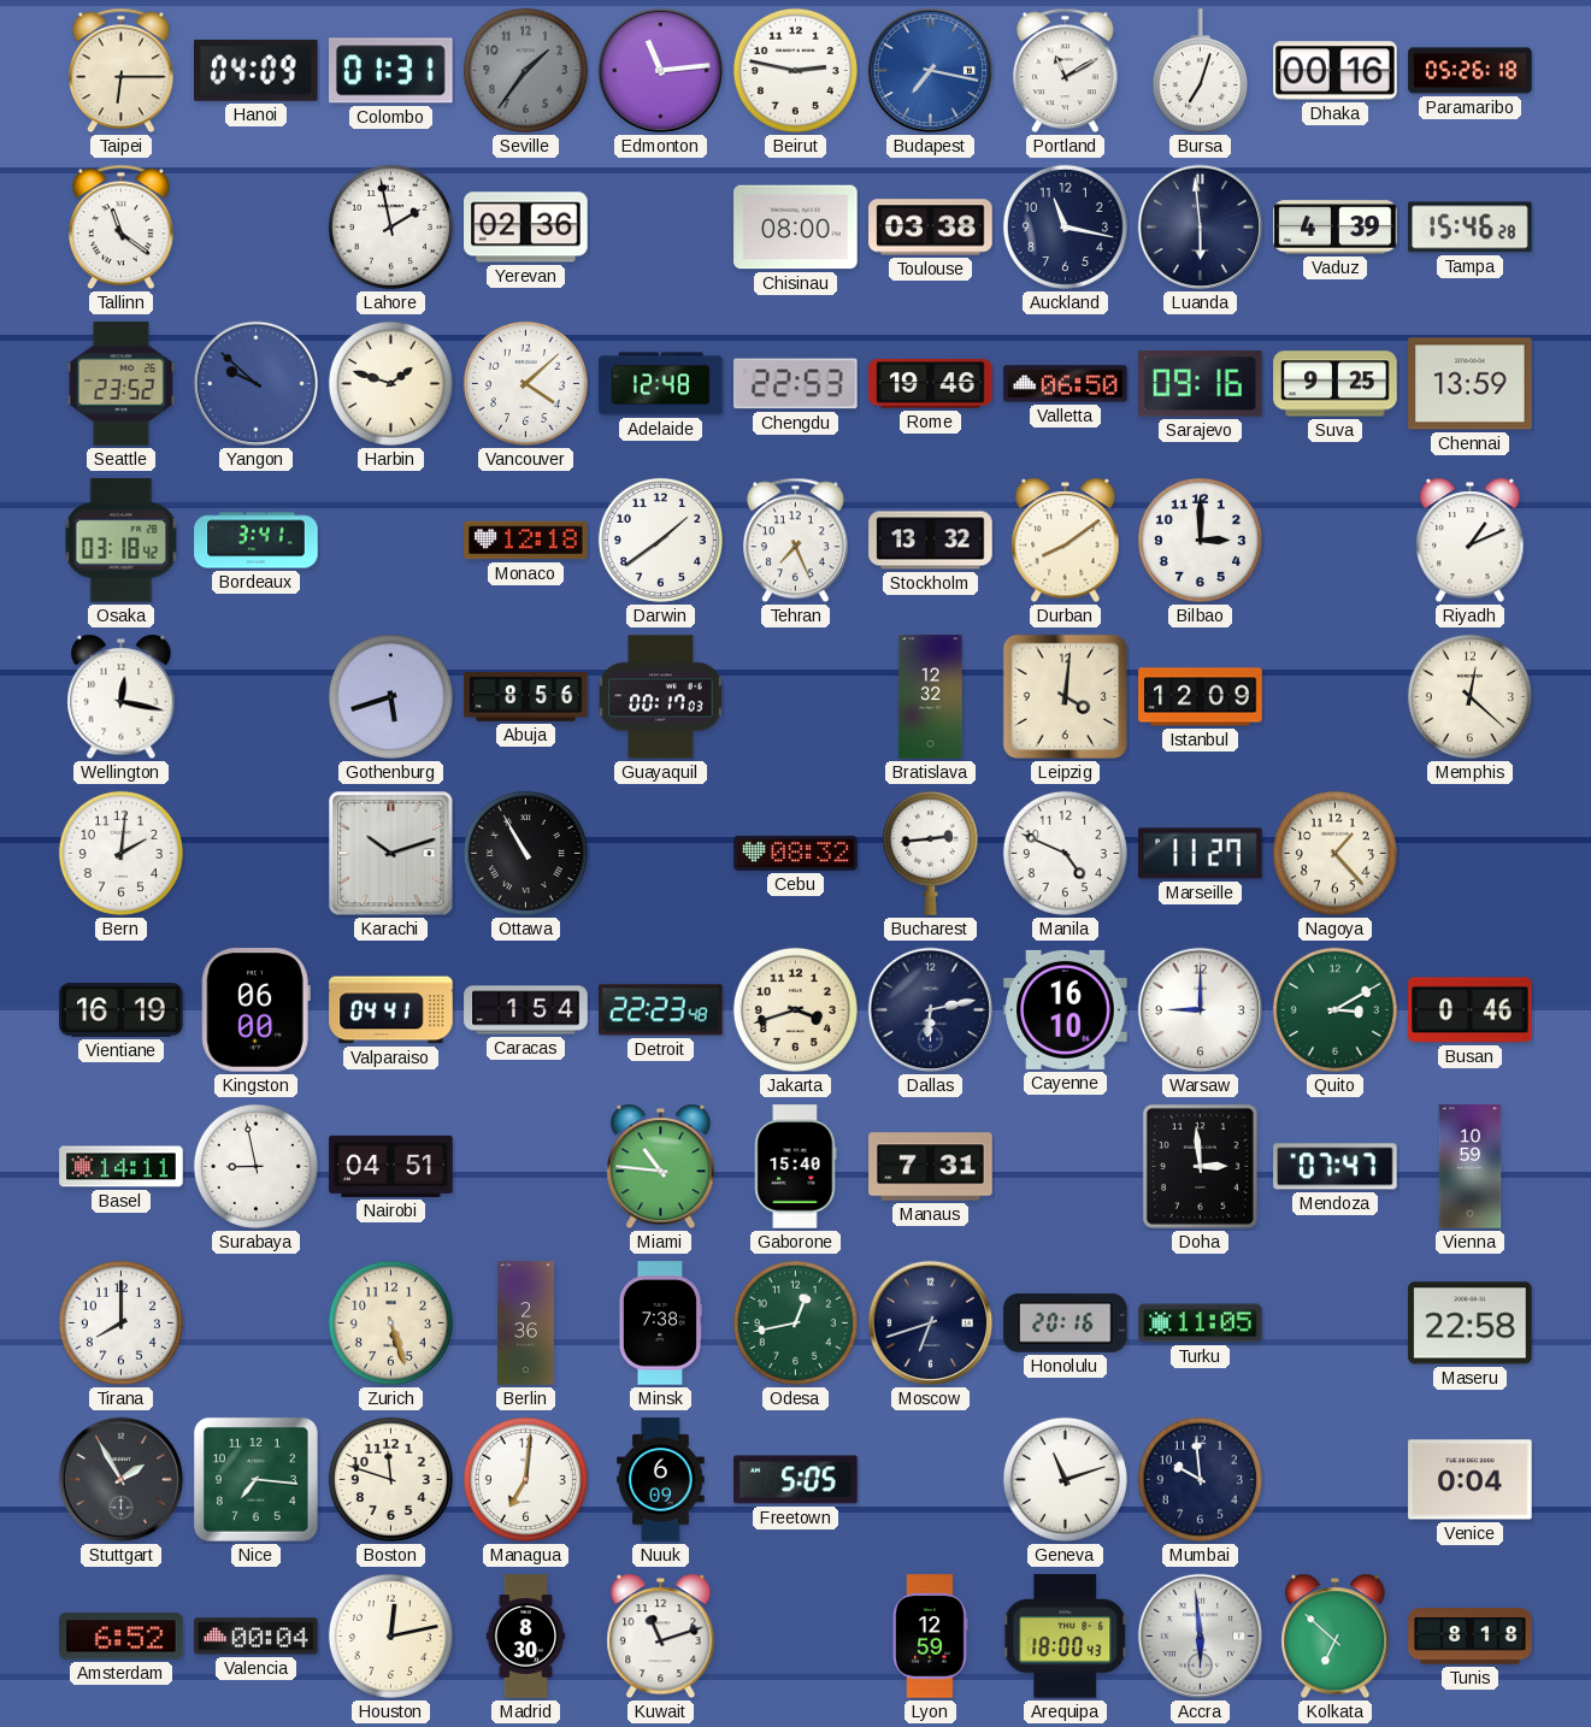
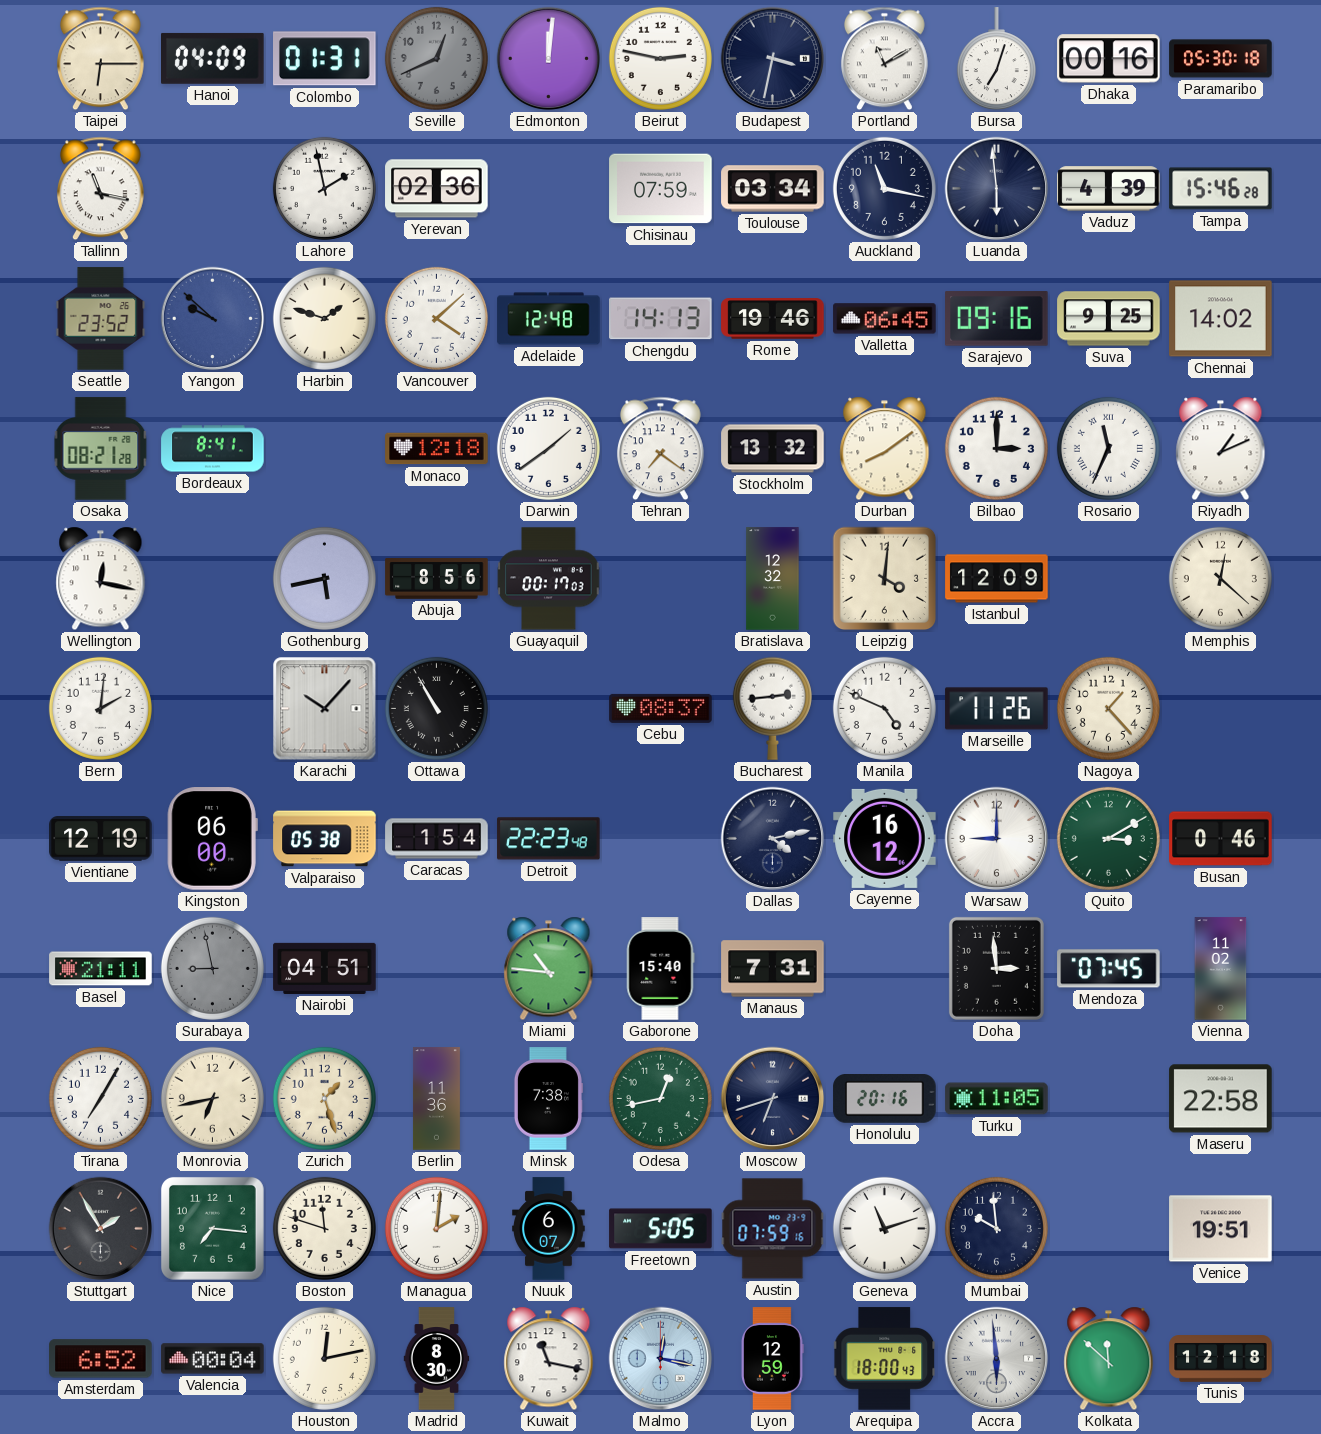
Seville: 1:36 -> 12:41 (436, 58)
Edmonton: 11:14 -> 12:01 (549, 59)
Budapest: 7:17 -> 3:32 (773, 59)
Budapest dial: blue -> navy (773, 59)
Paramaribo: 05:26 -> 05:30 (1221, 59)
Tallinn: 11:21 -> 11:17 (100, 189)
Chisinau: 08:00 -> 07:59 (661, 189)
Toulouse: 03:38 -> 03:34 (773, 189)
Chengdu: 22:53 -> 14:13 (661, 319)
Valletta: 06:50 -> 06:45 (885, 319)
Chennai: 13:59 -> 14:02 (1221, 319)
Osaka: 03:18 -> 08:21 (101, 449)
Bordeaux: 3:41 -> 8:41 (213, 449)
Tehran: 7:26 -> 7:21 (660, 449)
Rosario: none -> 11:34 (1108, 448)
Gothenburg: 5:42 -> 5:43 (324, 578)
Karachi: 10:12 -> 10:07 (325, 709)
Cebu: 08:32 -> 08:37 (661, 708)
Marseille: 11:27 -> 11:26 (997, 709)
Vientiane: 16:19 -> 12:19 (101, 839)
Valparaiso: 04:41 -> 05:38 (325, 839)
Jakarta: 3:42 -> none (795, 1009)
Dallas: 6:13 -> 4:13 (773, 839)
Cayenne: 16:10 -> 16:12 (885, 838)
Basel: 14:11 -> 21:11 (101, 969)
Surabaya dial: white -> grey (212, 968)
Mendoza: 07:47 -> 07:45 (1109, 969)
Vienna: 10:59 -> 11:02 (1221, 969)
Tirana: 8:00 -> 7:05 (100, 1098)
Monrovia: none -> 6:43 (212, 1098)
Zurich: 5:27 -> 1:27 (324, 1098)
Berlin: 2:36 -> 11:36 (436, 1099)
Managua: 7:01 -> 2:01 (436, 1228)
Nuuk: 6:09 -> 6:07 (549, 1229)
Austin: none -> 07:59 (773, 1229)
Venice: 0:04 -> 19:51 (1221, 1229)
Kuwait: 11:12 -> 11:17 (549, 1359)
Malmo: none -> 12:17 (661, 1359)
Kolkata: 6:52 -> 11:52 (1109, 1359)
Tunis: 8:18 -> 12:18 (1221, 1359)
